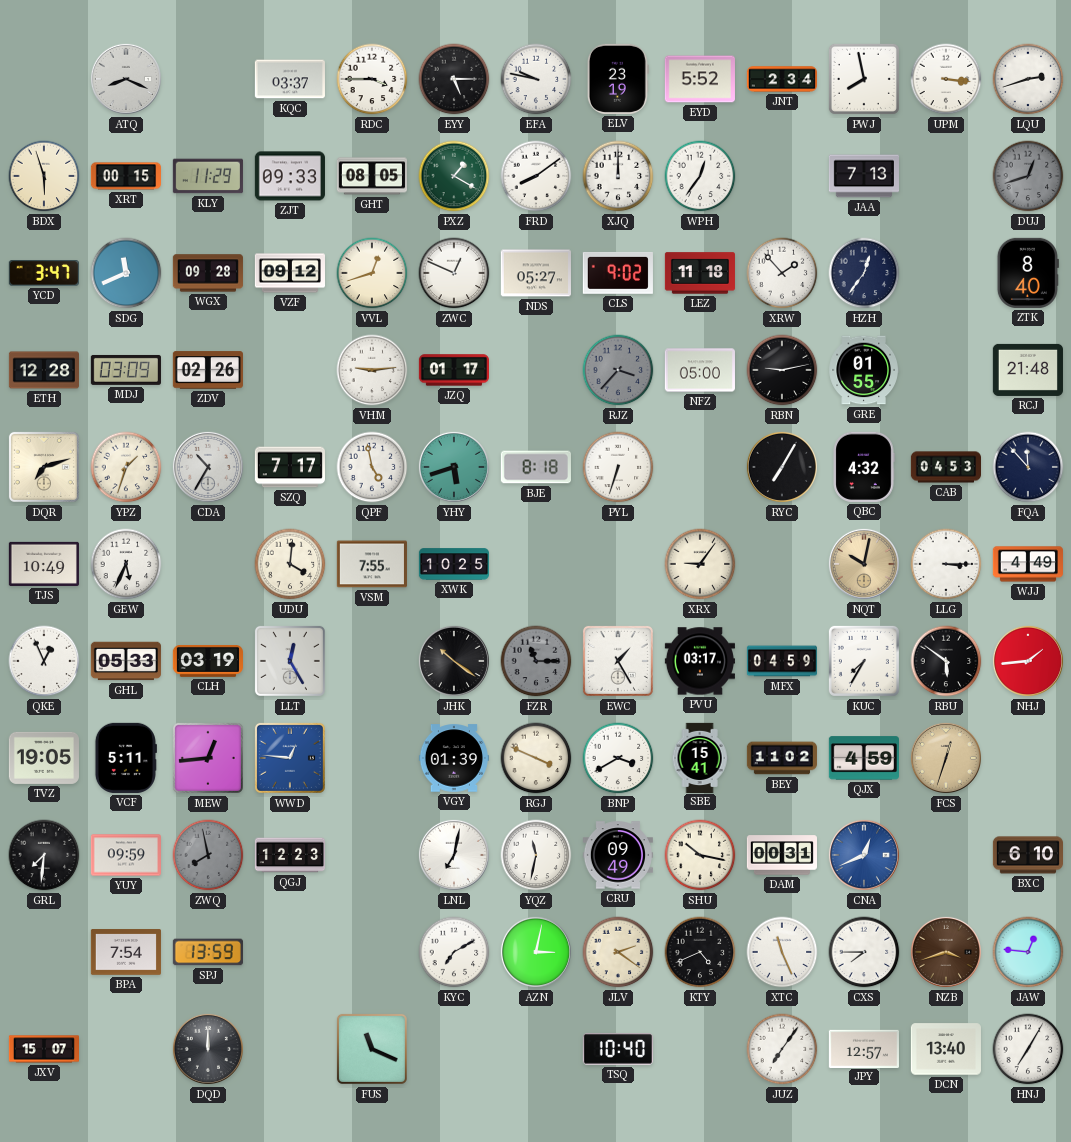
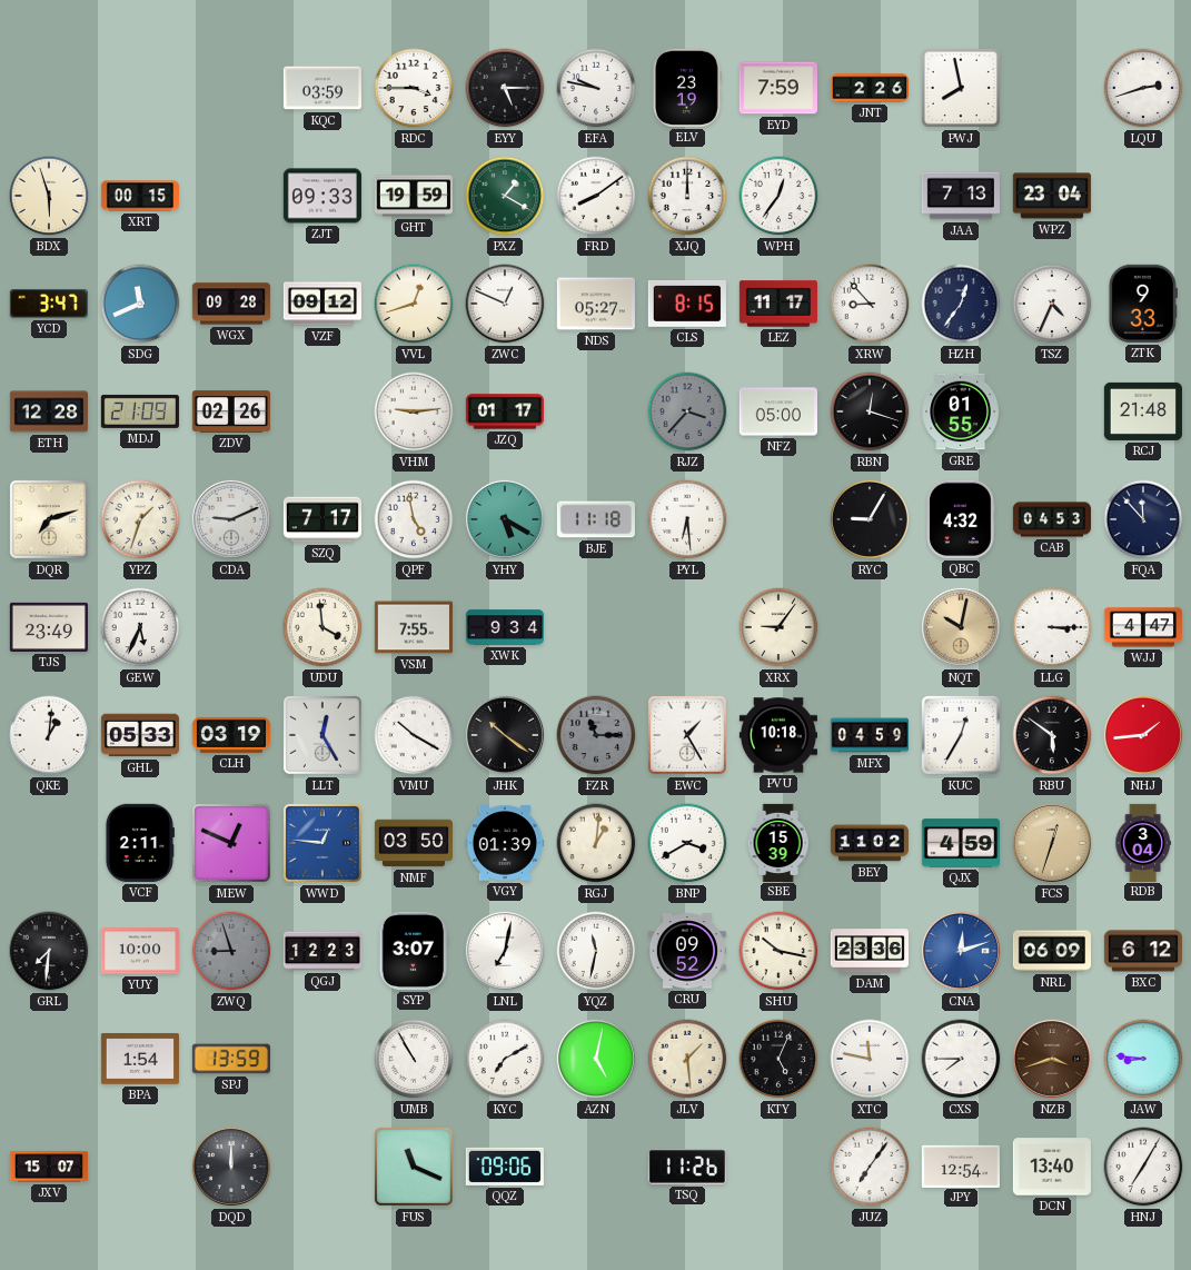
ATQ: 8:19 -> none (126, 79)
KQC: 03:37 -> 03:59 (322, 88)
EYD: 5:52 -> 7:59 (778, 88)
JNT: 2:34 -> 2:26 (869, 88)
UPM: 3:16 -> none (946, 79)
KLY: 11:29 -> none (208, 176)
GHT: 08:05 -> 19:59 (413, 196)
WPZ: none -> 23:04 (1052, 196)
DUJ: 12:42 -> none (1028, 176)
CLS: 9:02 -> 8:15 (687, 304)
LEZ: 11:18 -> 11:17 (777, 304)
XRW: 1:53 -> 8:53 (870, 304)
TSZ: none -> 4:34 (1052, 304)
ZTK: 8:40 -> 9:33 (1143, 304)
MDJ: 03:09 -> 21:09 (140, 411)
RBN: 9:13 -> 12:18 (870, 411)
CDA: 10:35 -> 9:11 (231, 519)
YHY: 5:42 -> 5:20 (505, 519)
BJE: 8:18 -> 11:18 (596, 519)
PYL: 6:33 -> 6:29 (687, 519)
RYC: 7:05 -> 9:05 (870, 519)
TJS: 10:49 -> 23:49 (49, 627)
UDU: 4:01 -> 3:59 (322, 627)
XWK: 10:25 -> 9:34 (504, 627)
WJJ: 4:49 -> 4:47 (1143, 627)
QKE: 12:56 -> 1:01 (49, 735)
VMU: none -> 10:20 (414, 735)
PVU: 03:17 -> 10:18 (778, 735)
KUC: 7:35 -> 12:35 (961, 735)
TVZ: 19:05 -> none (44, 758)
VCF: 5:11 -> 2:11 (139, 843)
MEW: 12:44 -> 12:49 (231, 843)
NMF: none -> 03:50 (413, 843)
RGJ: 3:49 -> 1:01 (596, 843)
SBE: 15:41 -> 15:39 (778, 842)
RDB: none -> 3:04 (1143, 842)
YUY: 09:59 -> 10:00 (139, 951)
ZWQ: 7:58 -> 8:57 (231, 951)
SYP: none -> 3:07 (414, 951)
CRU: 09:49 -> 09:52 (687, 951)
DAM: 00:31 -> 23:36 (869, 951)
CNA: 12:41 -> 12:12 (961, 951)
NRL: none -> 06:09 (1051, 951)
BXC: 6:10 -> 6:12 (1142, 951)
BPA: 7:54 -> 1:54 (139, 1059)
UMB: none -> 10:55 (414, 1059)
AZN: 3:02 -> 5:02 (596, 1059)
JLV: 2:21 -> 1:29 (687, 1059)
KTY: 4:41 -> 5:04 (778, 1059)
XTC: 11:26 -> 11:47 (870, 1059)
JAW: 12:46 -> 8:46 (1143, 1059)
QQZ: none -> 09:06 (505, 1167)
TSQ: 10:40 -> 11:26 (687, 1167)
JPY: 12:57 -> 12:54 (961, 1165)
